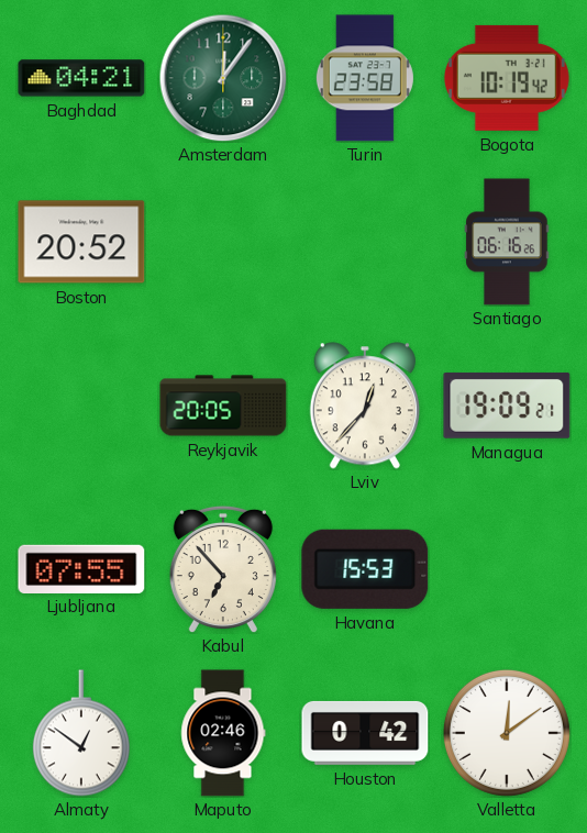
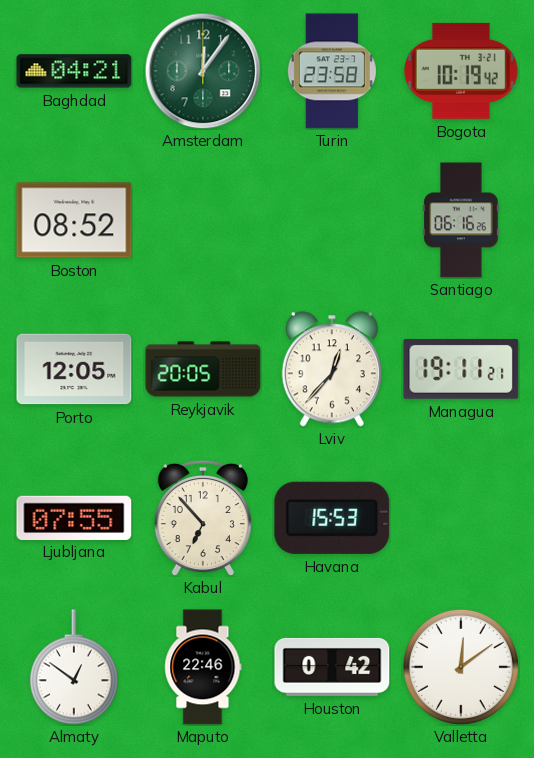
Boston: 20:52 -> 08:52 (74, 220)
Porto: none -> 12:05 (74, 369)
Managua: 19:09 -> 19:11 (461, 369)
Maputo: 02:46 -> 22:46 (203, 667)
